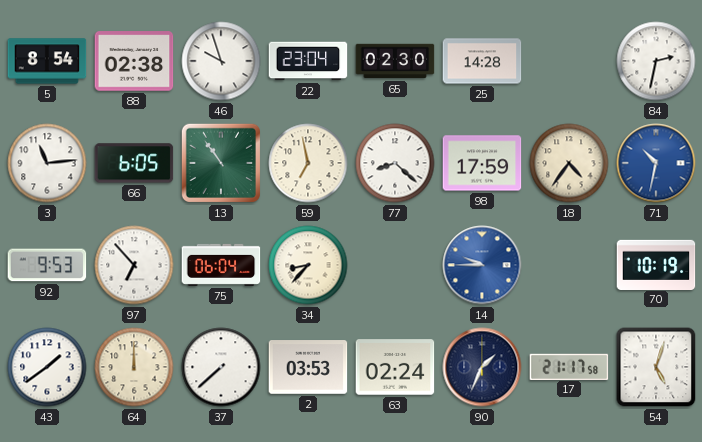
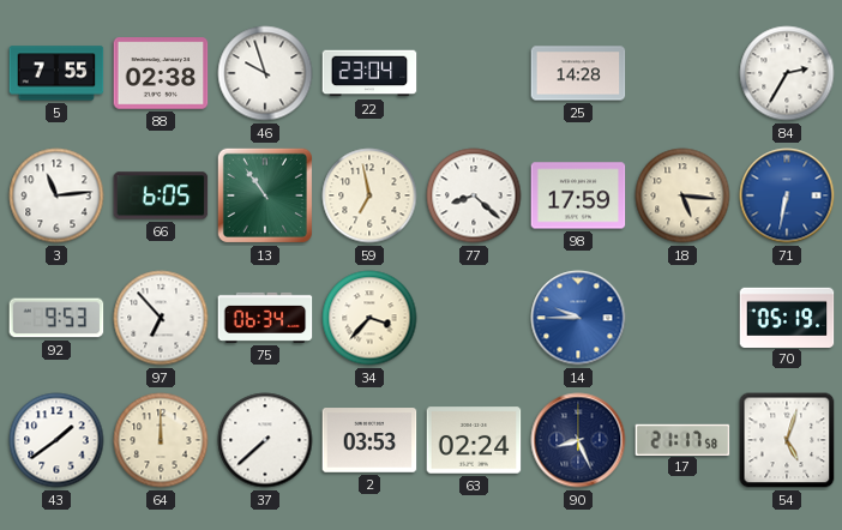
5: 8:54 -> 7:55 (56, 73)
65: 02:30 -> none (395, 61)
84: 2:32 -> 2:35 (787, 73)
18: 4:36 -> 5:16 (682, 195)
71: 10:32 -> 6:32 (787, 195)
75: 06:04 -> 06:34 (265, 318)
34: 8:37 -> 3:37 (369, 318)
70: 10:19 -> 05:19 (787, 317)
90: 1:34 -> 8:26 (578, 440)
